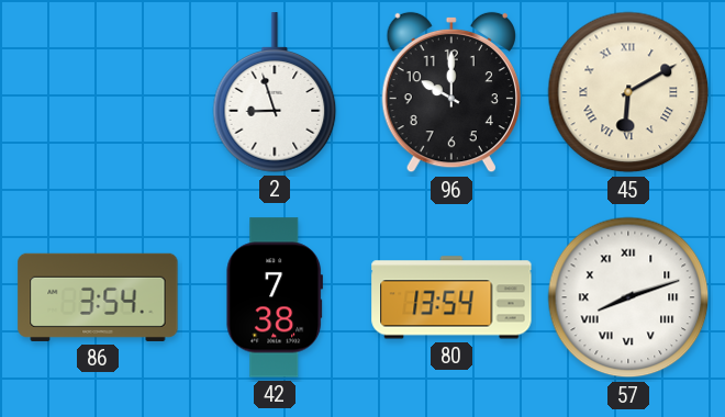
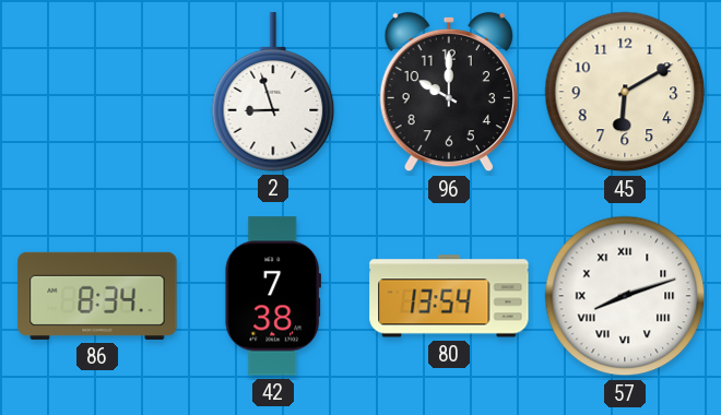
45 numerals: Roman -> Arabic (625, 92)
86: 3:54 -> 8:34 (97, 296)
